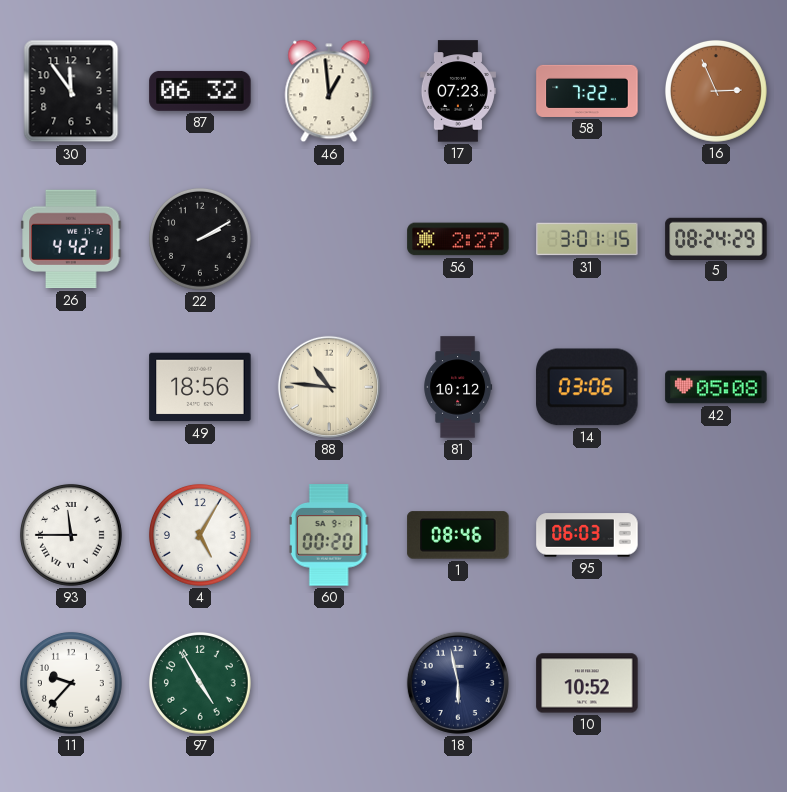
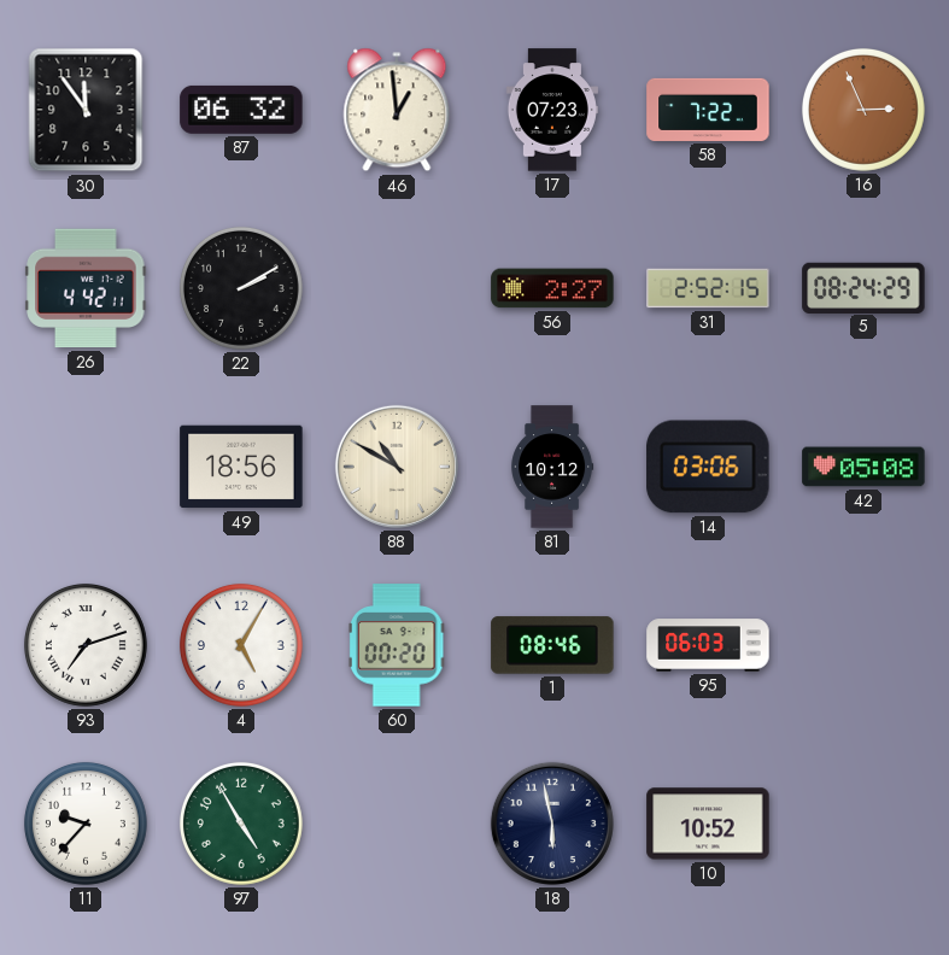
31: 3:01 -> 2:52 (708, 288)
88: 10:46 -> 10:50 (397, 467)
93: 11:45 -> 7:12 (86, 645)
